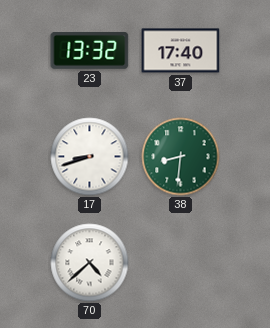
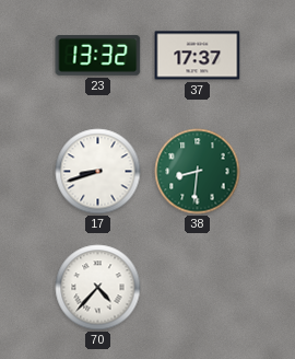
37: 17:40 -> 17:37 (198, 56)
70: 4:38 -> 4:37 (98, 288)
